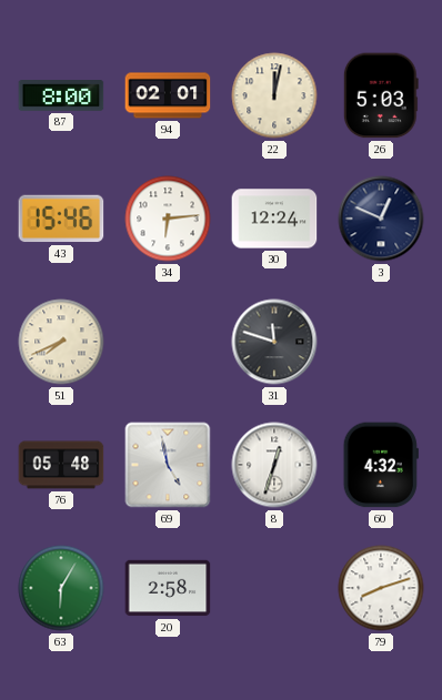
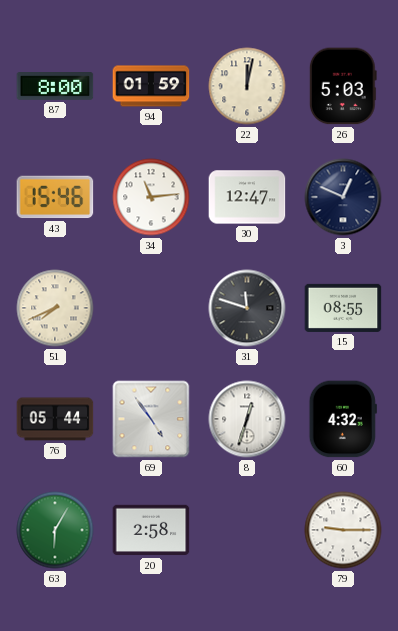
94: 02:01 -> 01:59 (151, 86)
34: 6:14 -> 11:14 (151, 197)
30: 12:24 -> 12:47 (247, 197)
15: none -> 08:55 (343, 308)
76: 05:48 -> 05:44 (55, 419)
69: 4:58 -> 4:54 (151, 419)
79: 8:12 -> 9:15 (343, 530)
